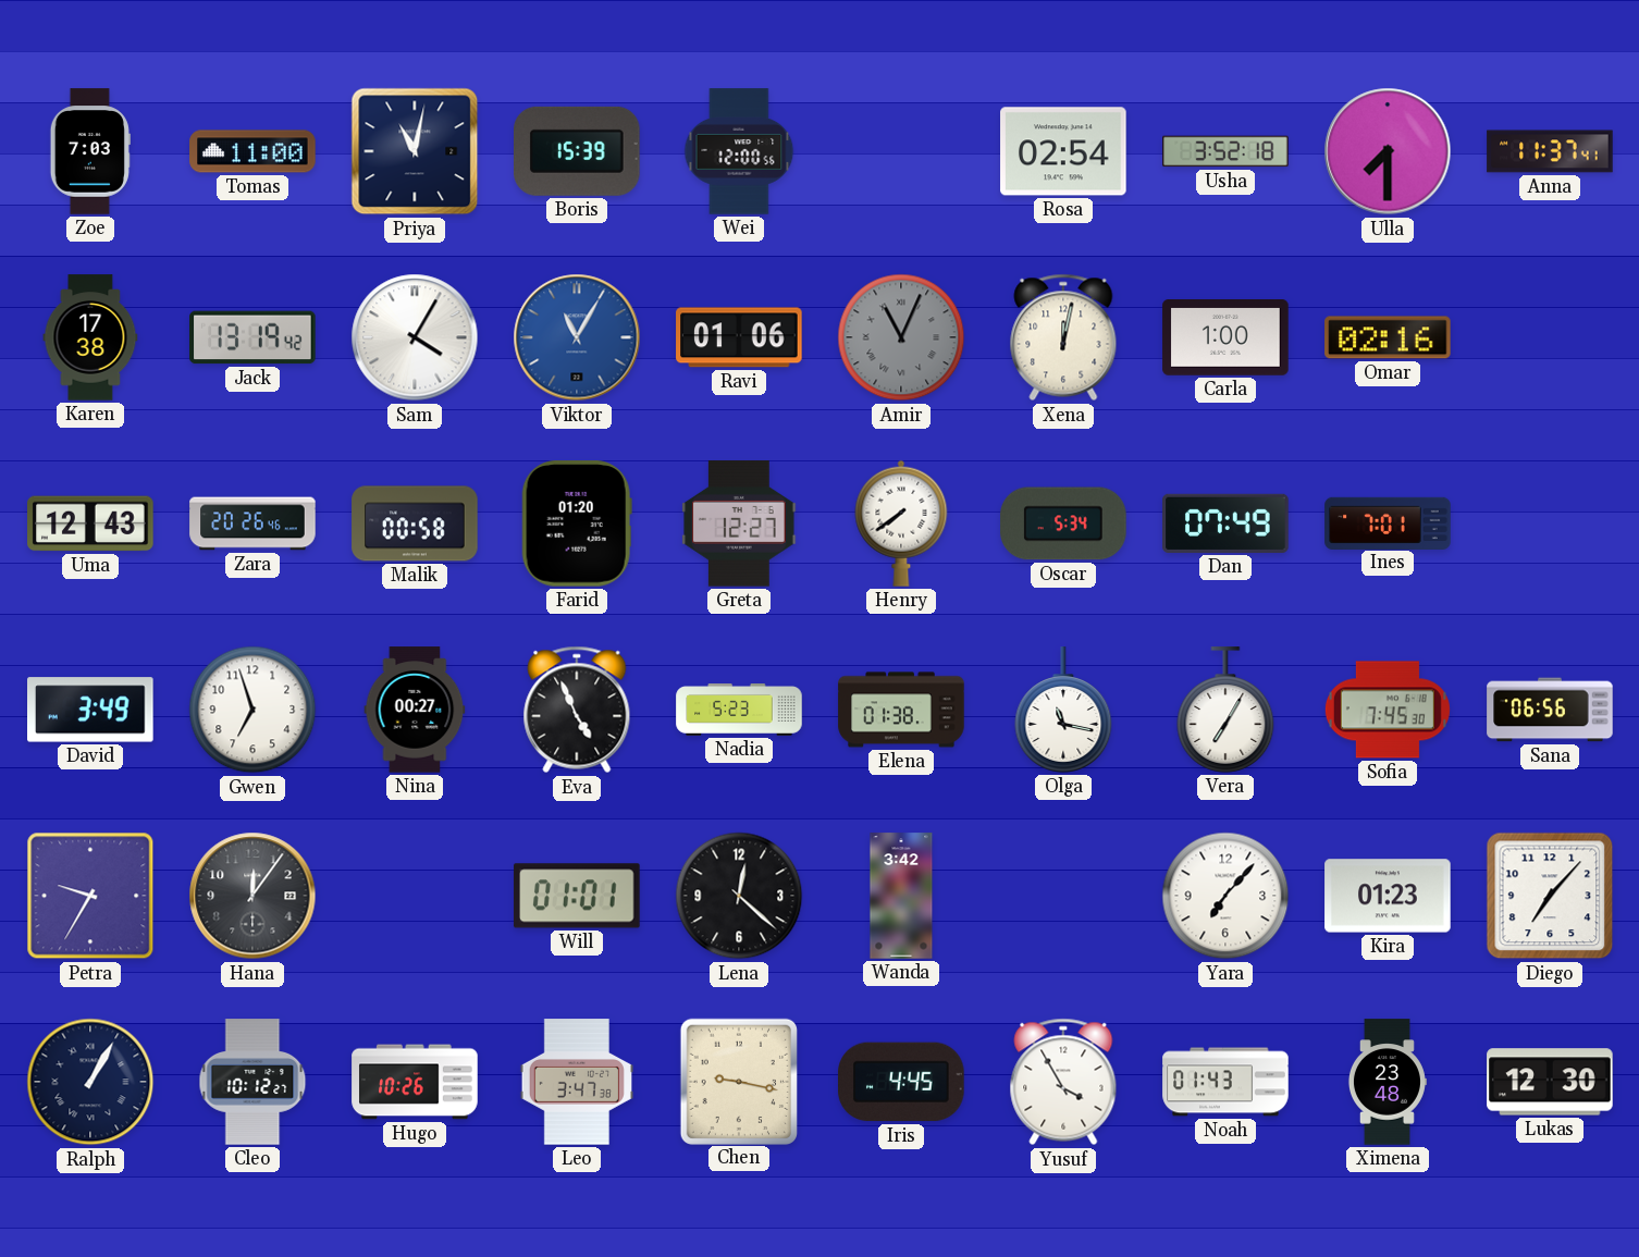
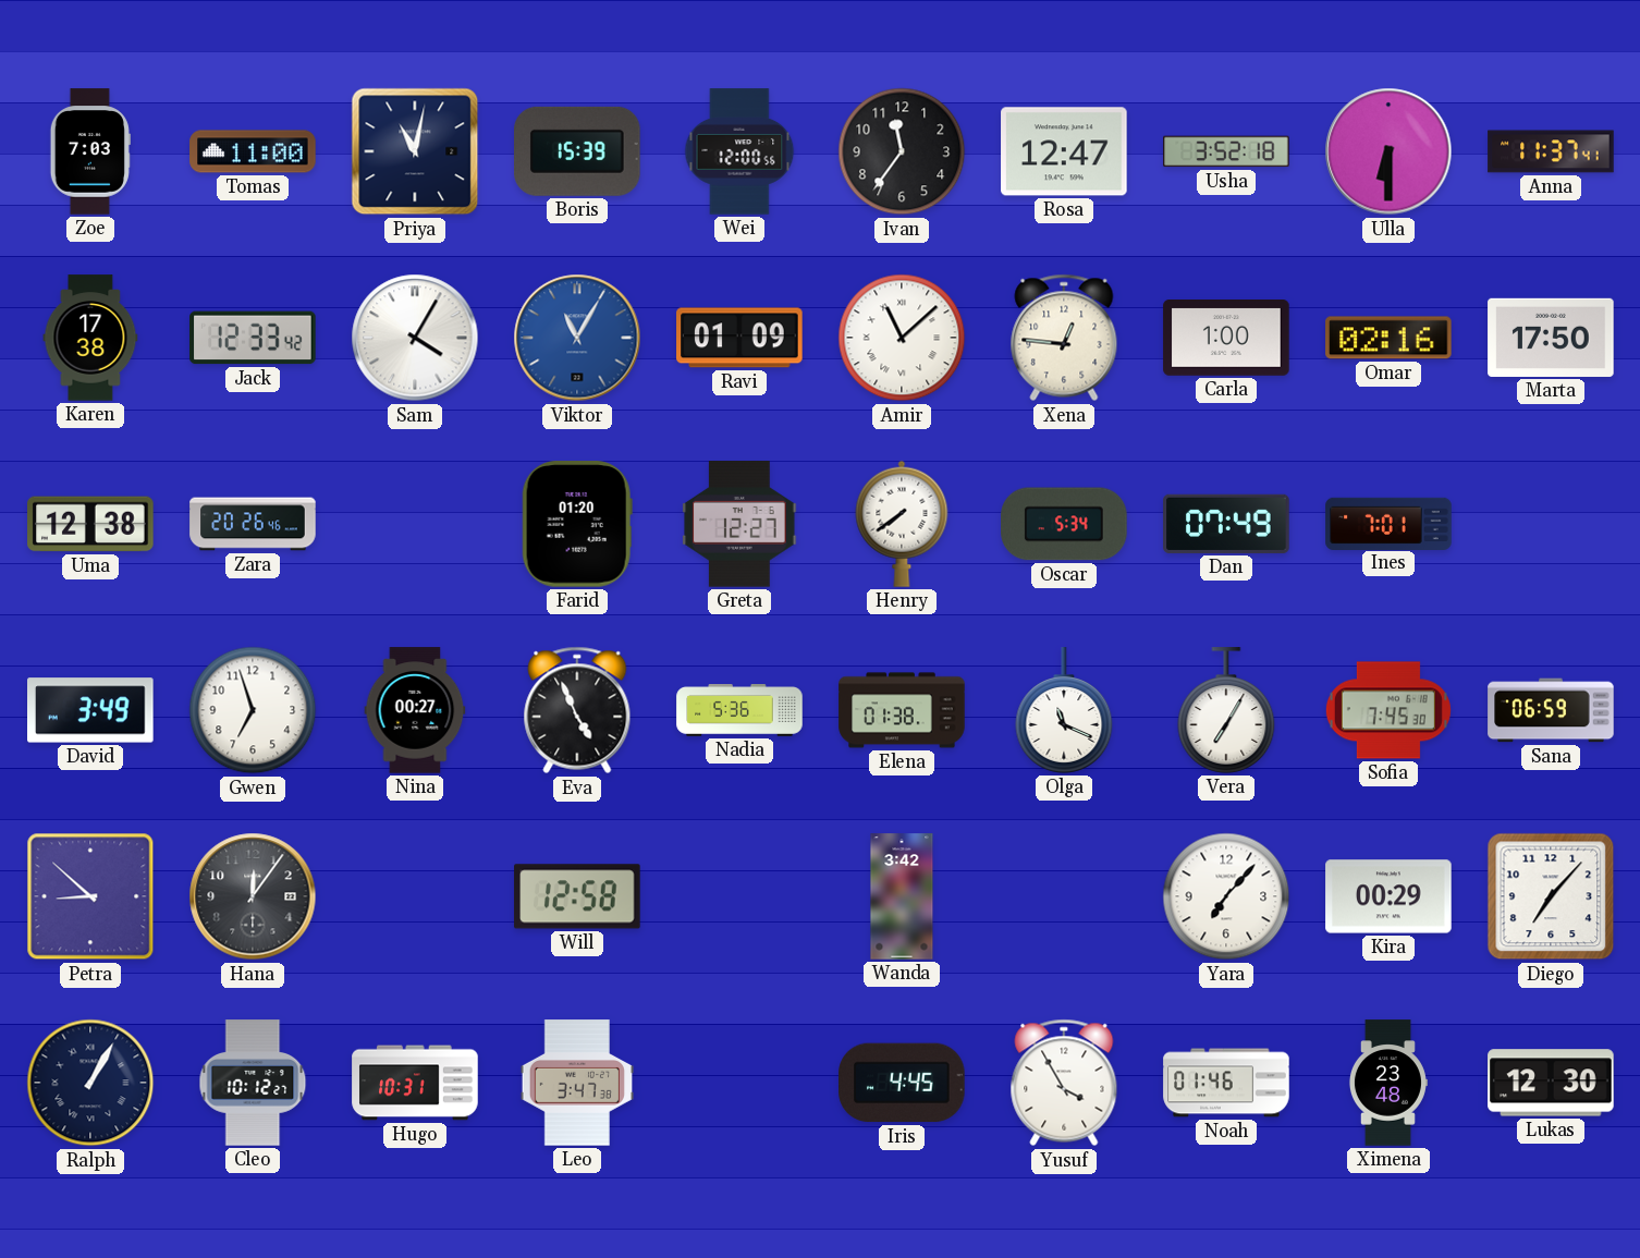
Ivan: none -> 11:36 (902, 151)
Rosa: 02:54 -> 12:47 (1064, 151)
Ulla: 7:30 -> 6:30 (1388, 151)
Jack: 13:19 -> 12:33 (253, 338)
Ravi: 01:06 -> 01:09 (739, 338)
Amir: 11:04 -> 11:08 (902, 338)
Amir dial: grey -> white (902, 338)
Xena: 12:02 -> 12:46 (1064, 338)
Marta: none -> 17:50 (1551, 338)
Uma: 12:43 -> 12:38 (90, 524)
Malik: 00:58 -> none (415, 523)
Nadia: 5:23 -> 5:36 (739, 711)
Olga: 11:17 -> 11:19 (1064, 710)
Sana: 06:56 -> 06:59 (1551, 710)
Petra: 9:35 -> 8:52 (90, 896)
Will: 01:01 -> 12:58 (577, 896)
Lena: 12:22 -> none (739, 896)
Kira: 01:23 -> 00:29 (1388, 896)
Hugo: 10:26 -> 10:31 (415, 1083)
Chen: 9:17 -> none (739, 1081)
Noah: 01:43 -> 01:46 (1226, 1083)
